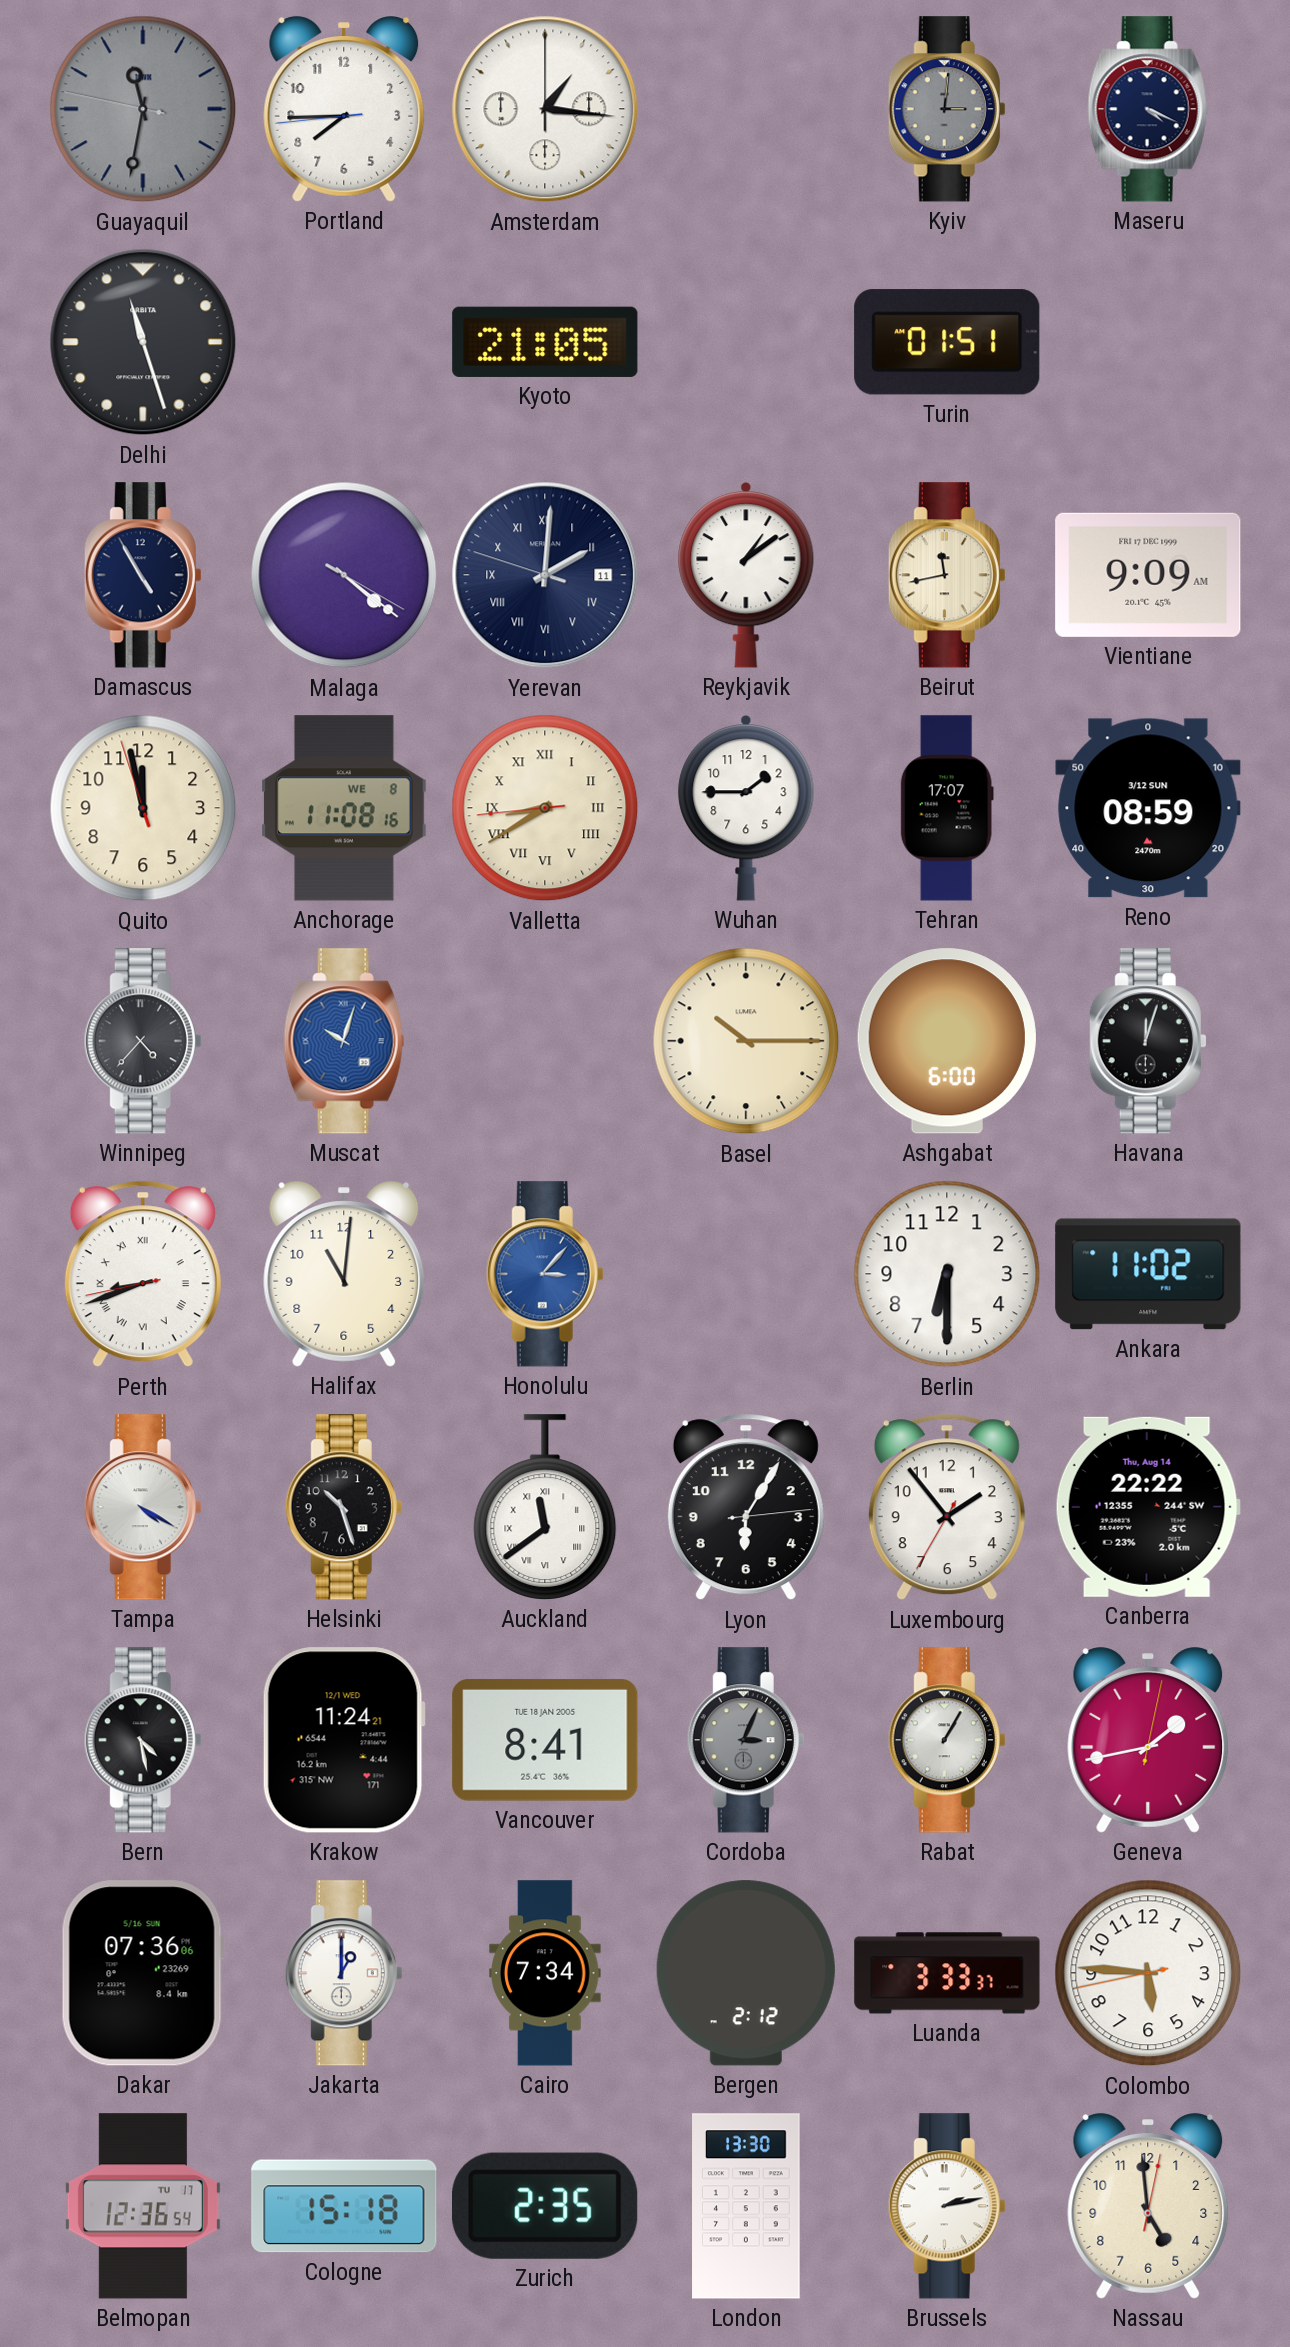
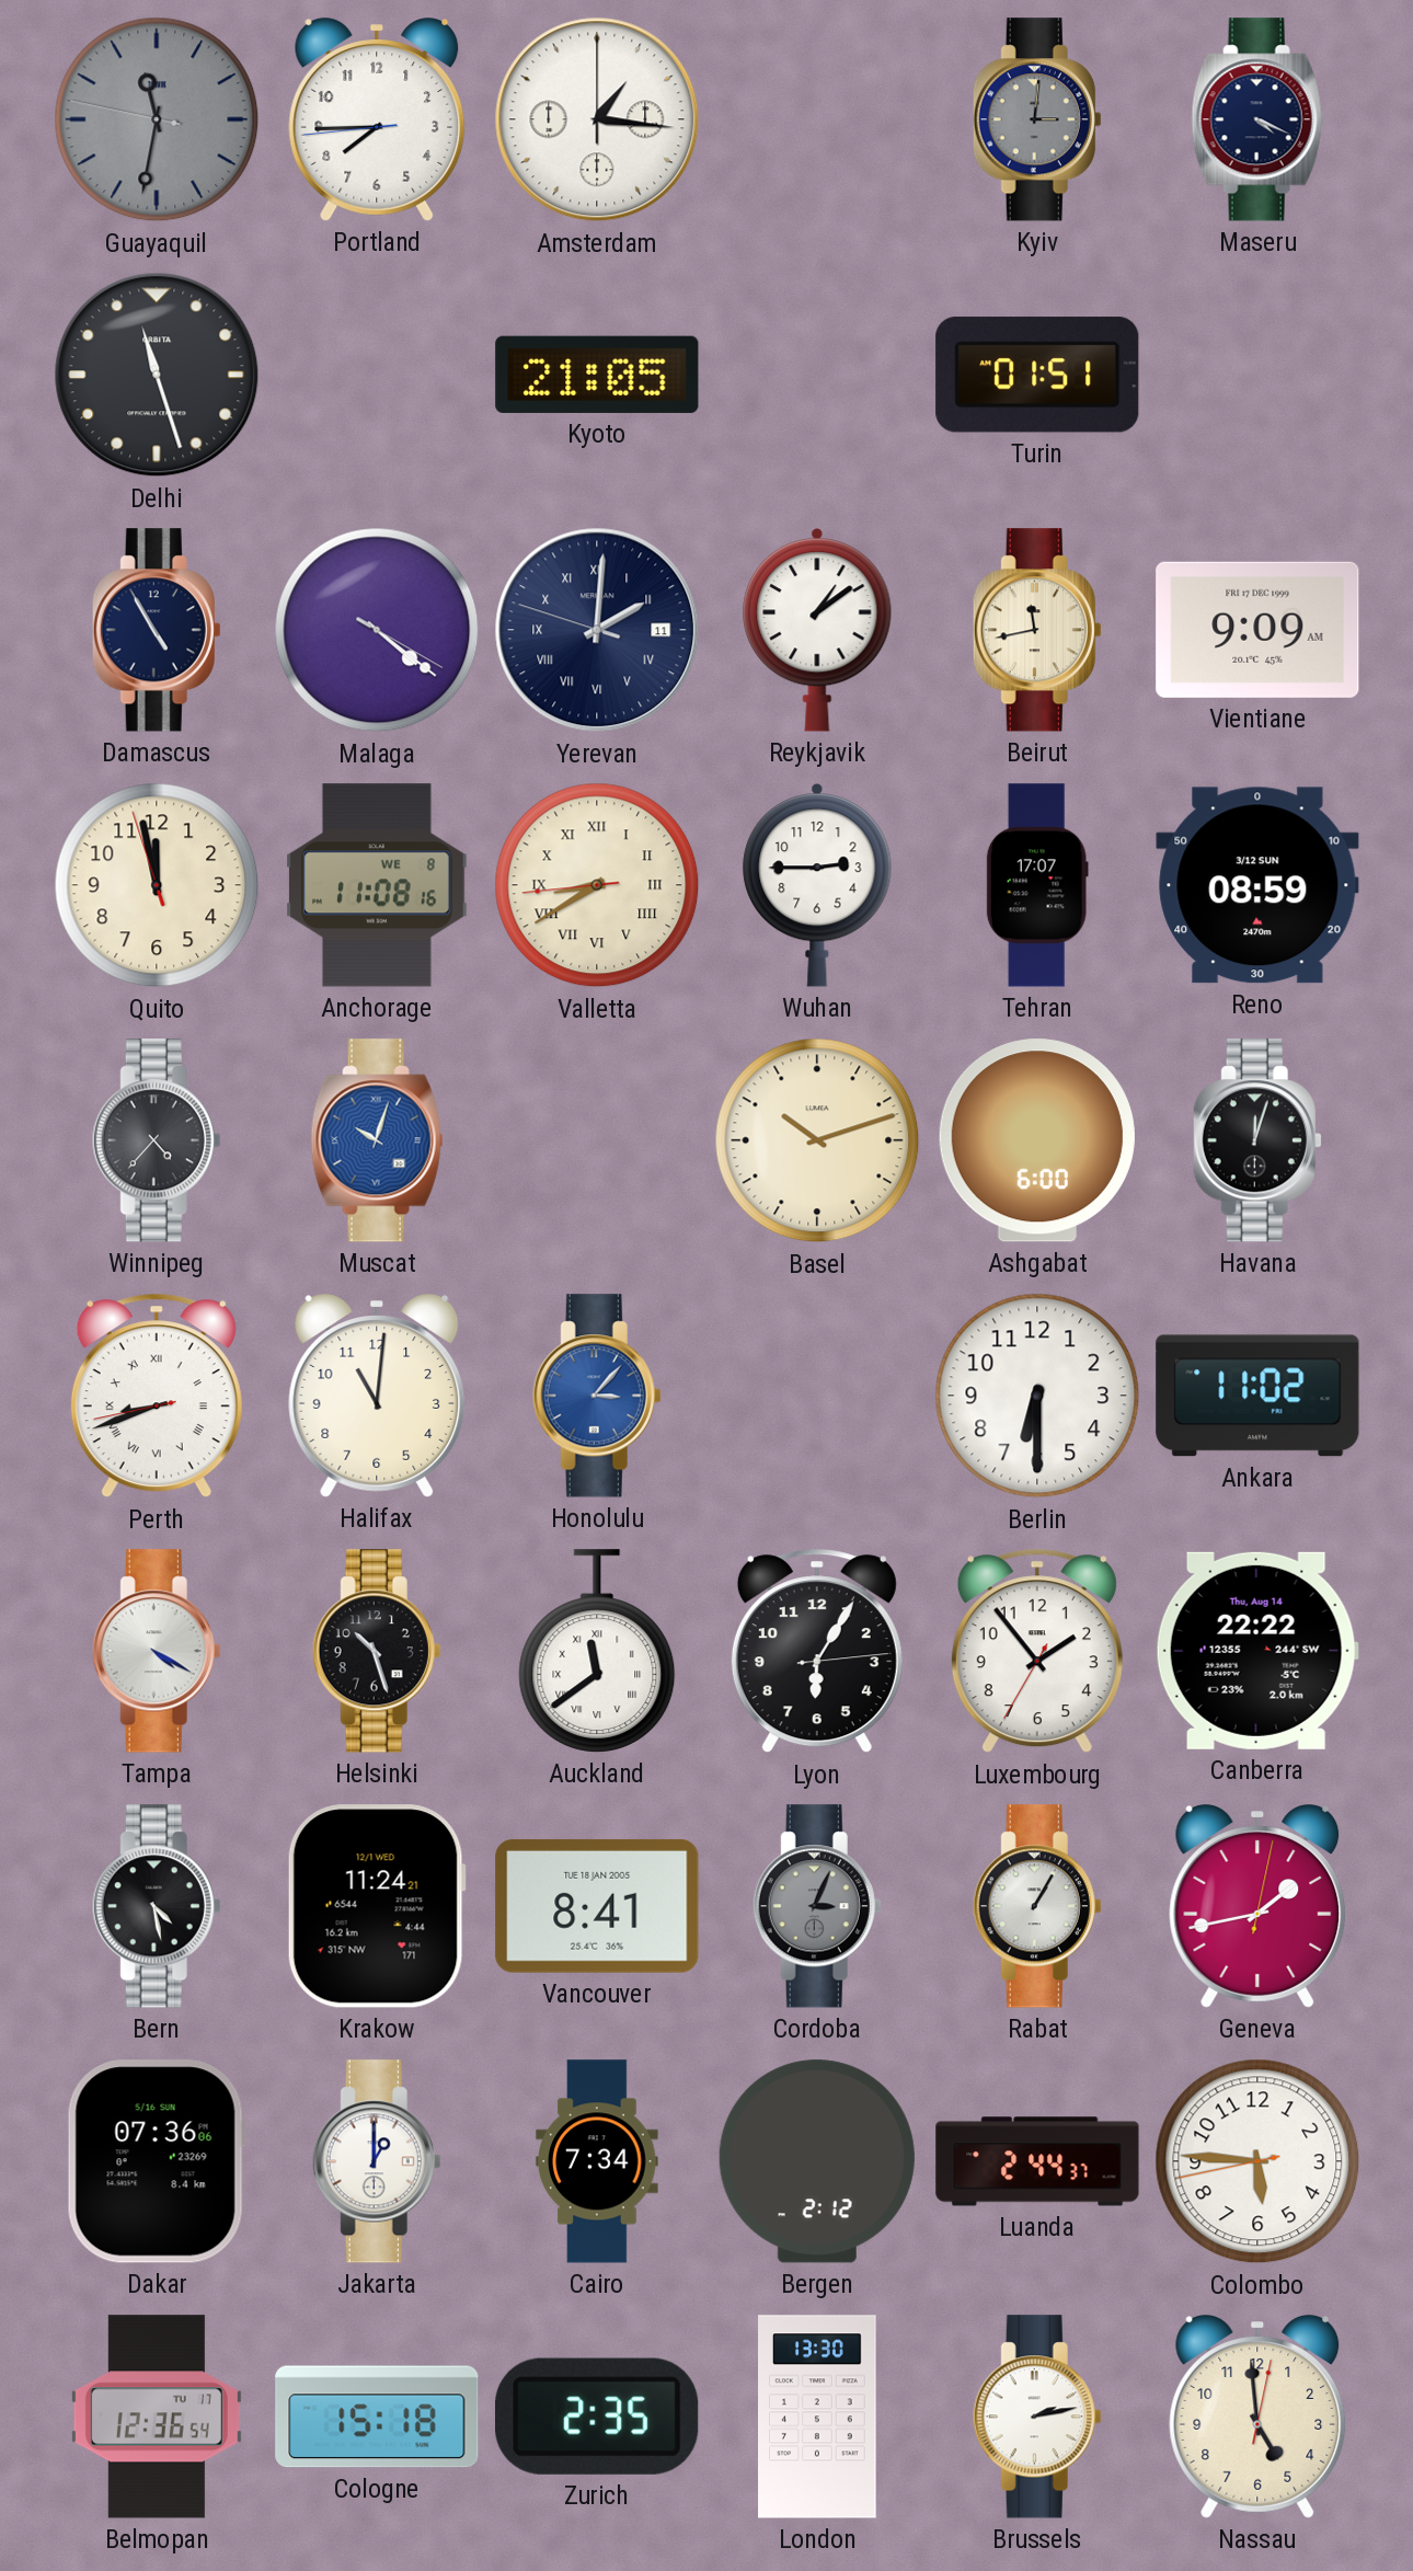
Wuhan: 1:45 -> 2:45 (817, 886)
Basel: 10:15 -> 10:12 (817, 1140)
Luanda: 3:33 -> 2:44 (1037, 2161)
